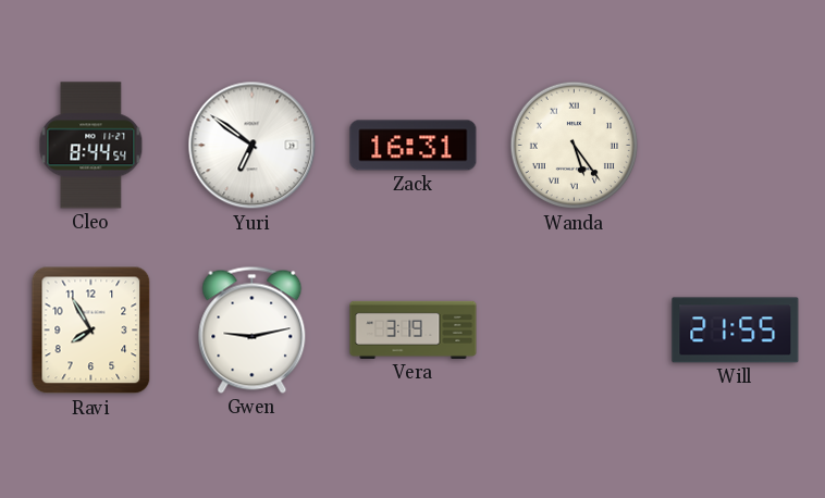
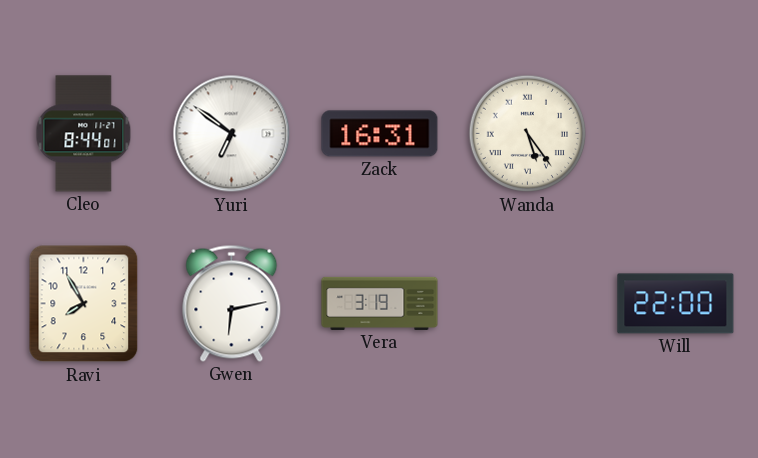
Cleo: 8:44:54 -> 8:44:01 (84, 134)
Gwen: 9:13 -> 6:13 (232, 303)
Will: 21:55 -> 22:00 (676, 304)
